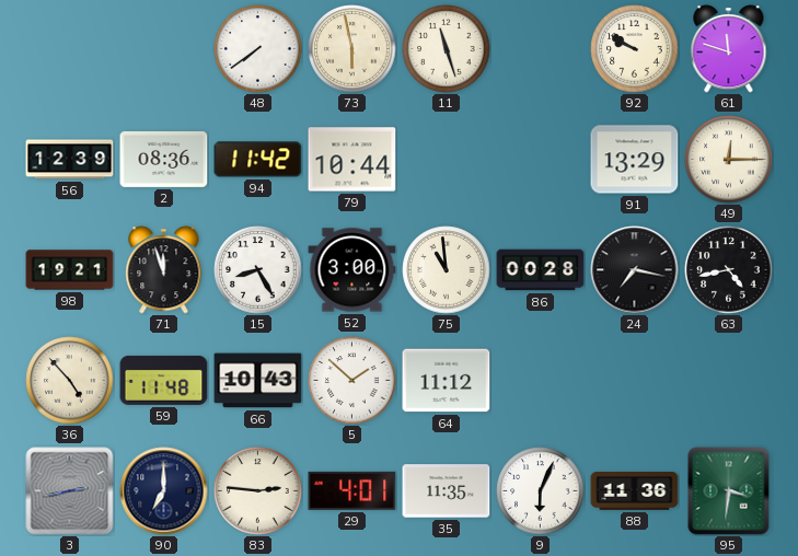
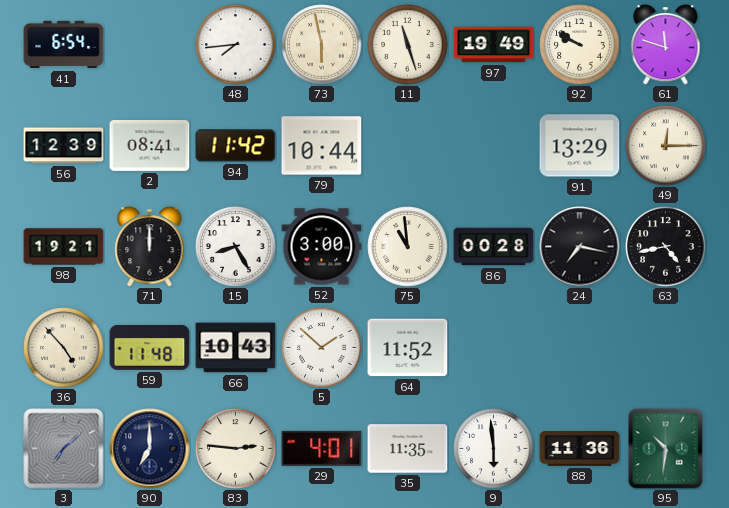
41: none -> 6:54 (64, 45)
48: 7:39 -> 7:44 (236, 45)
97: none -> 19:49 (494, 45)
2: 08:36 -> 08:41 (150, 145)
71: 11:57 -> 12:00 (150, 247)
64: 11:12 -> 11:52 (408, 348)
3: 2:43 -> 7:08 (64, 449)
9: 6:04 -> 5:59 (494, 449)
95: 3:31 -> 10:31 (666, 449)
